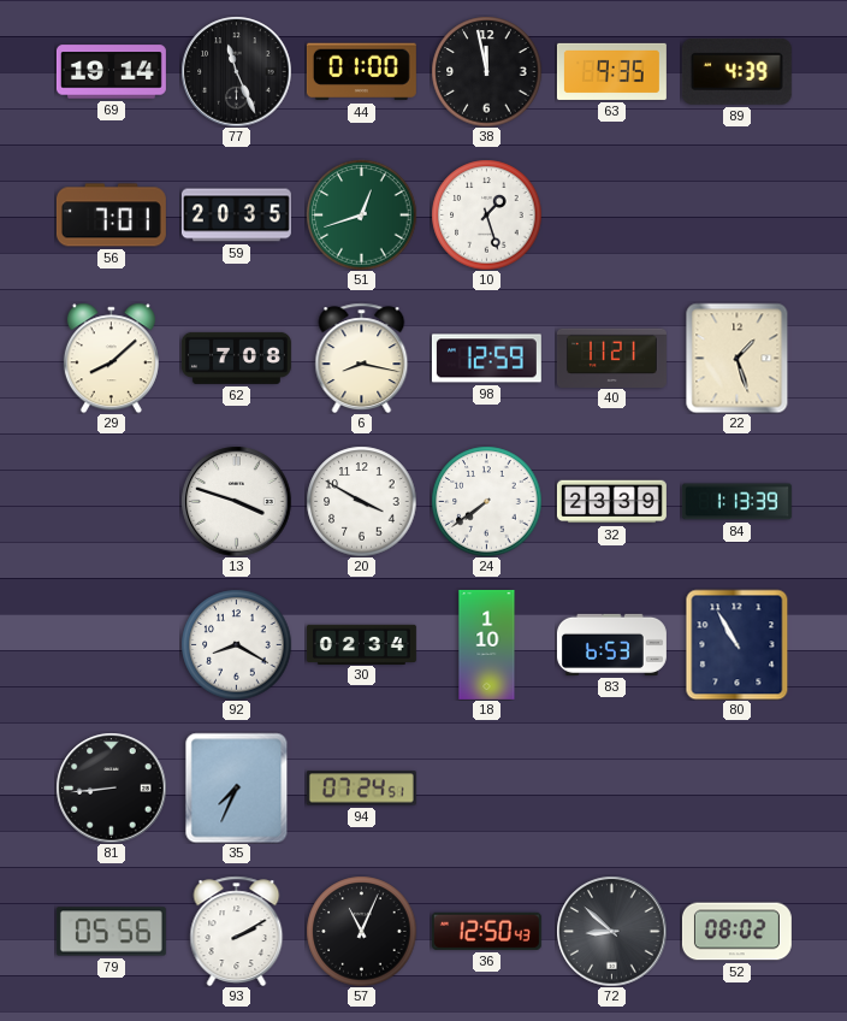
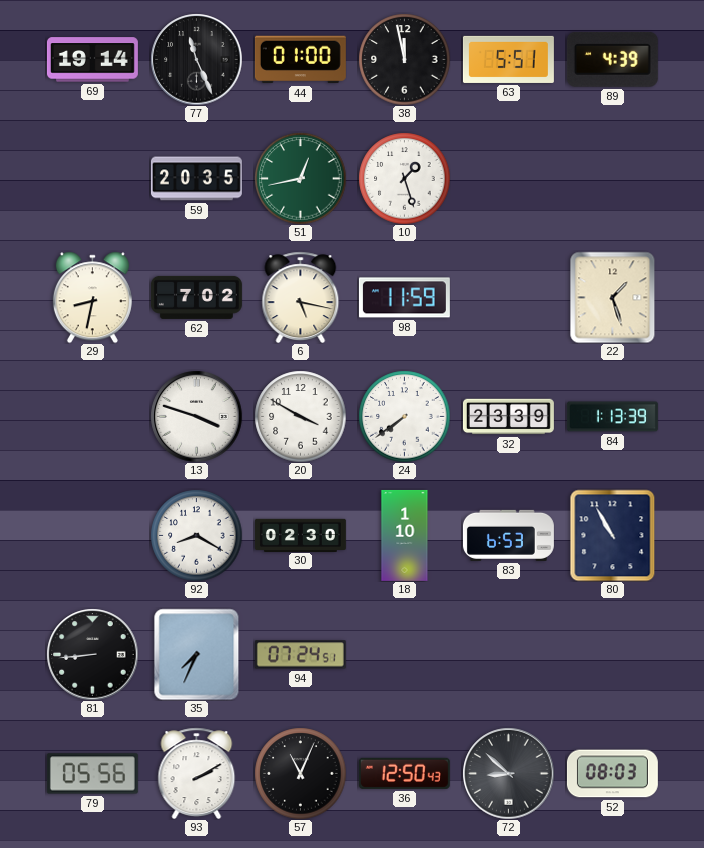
63: 9:35 -> 5:51 (508, 59)
56: 7:01 -> none (111, 216)
51: 12:42 -> 12:43 (300, 178)
29: 8:08 -> 8:32 (92, 297)
62: 7:08 -> 7:02 (196, 297)
6: 8:17 -> 5:17 (301, 297)
98: 12:59 -> 11:59 (404, 298)
40: 11:21 -> none (611, 358)
30: 02:34 -> 02:30 (300, 535)
52: 08:02 -> 08:03 (612, 774)
